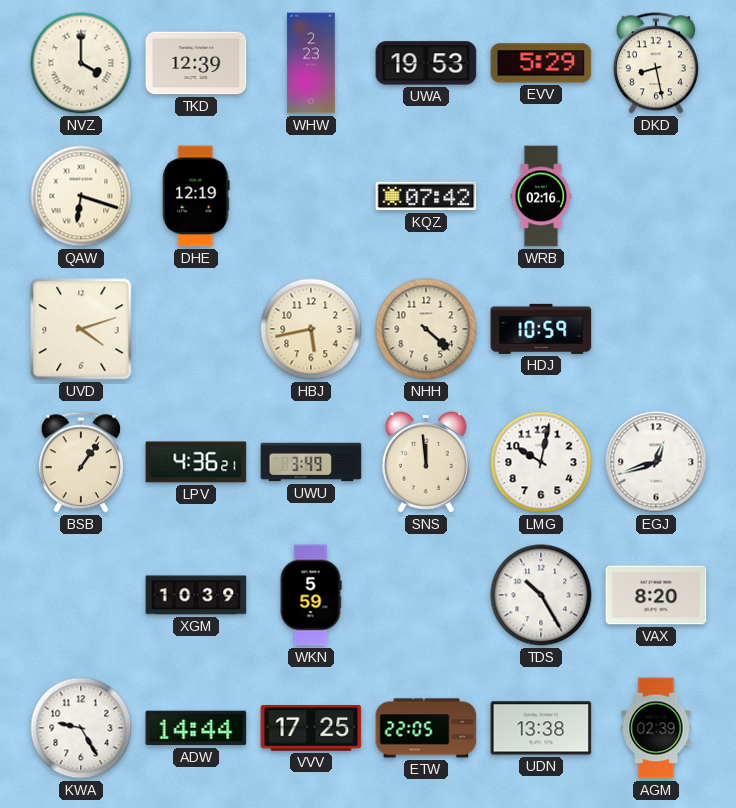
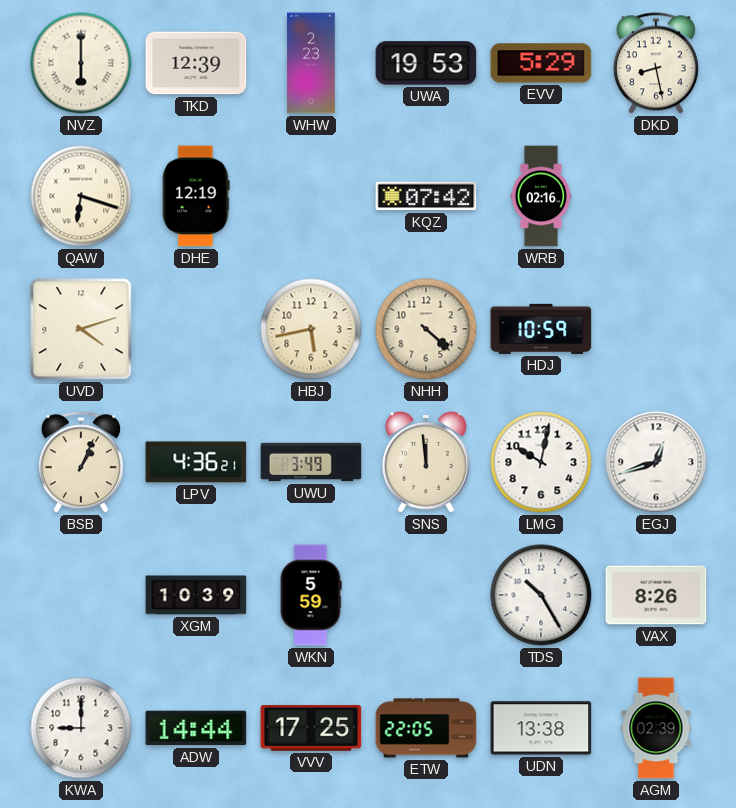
NVZ: 4:00 -> 6:00 (81, 63)
BSB: 1:06 -> 1:04 (81, 462)
VAX: 8:20 -> 8:26 (656, 595)
KWA: 9:25 -> 9:00 (81, 728)
